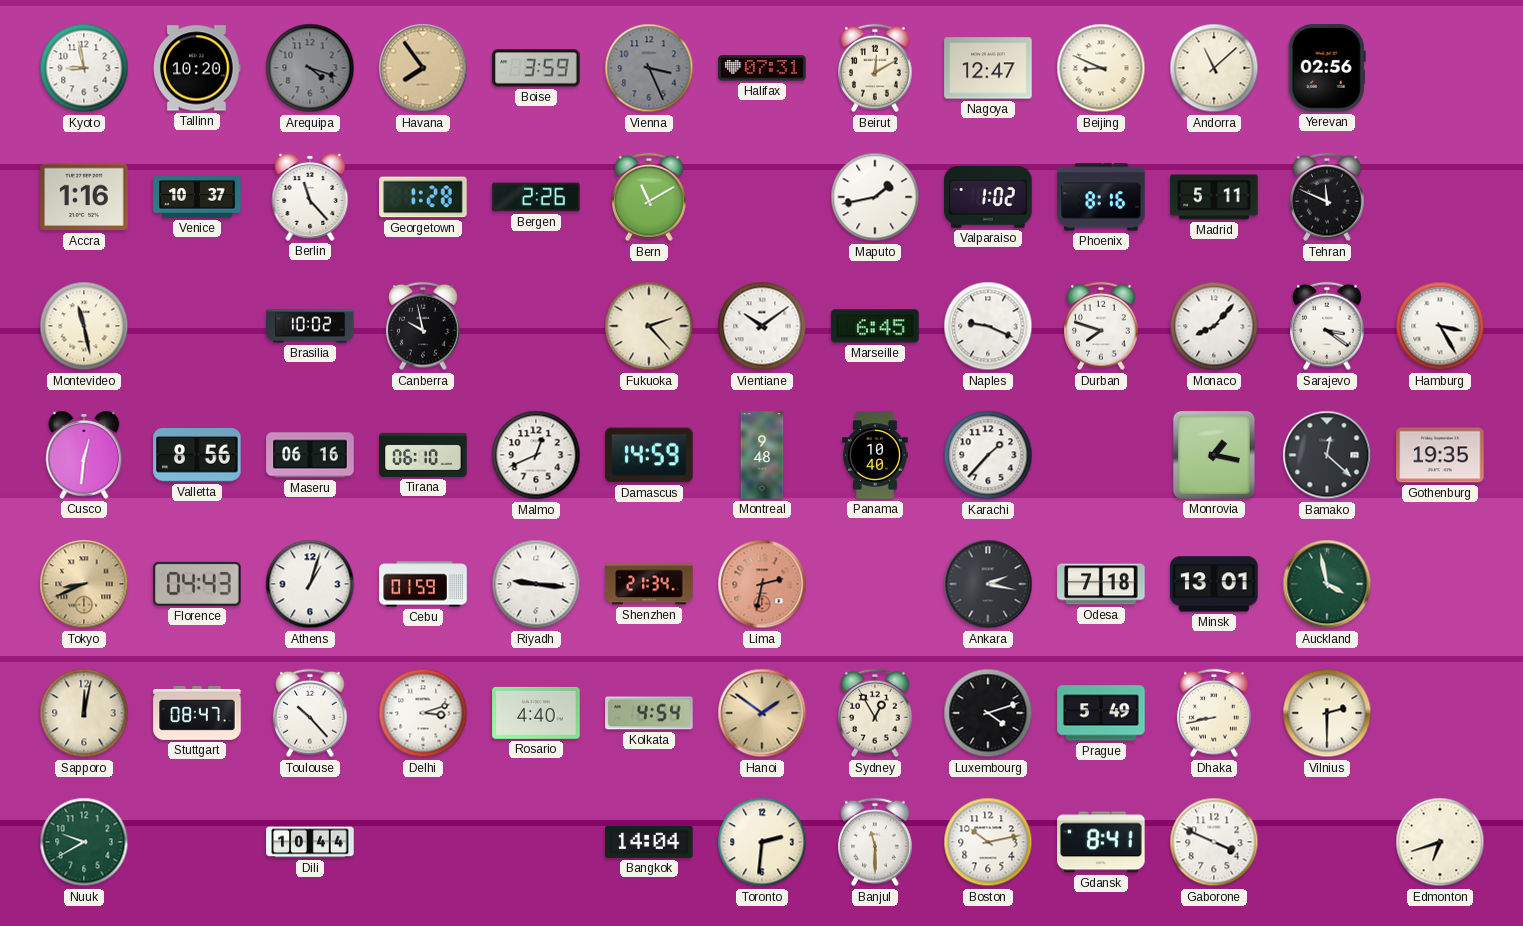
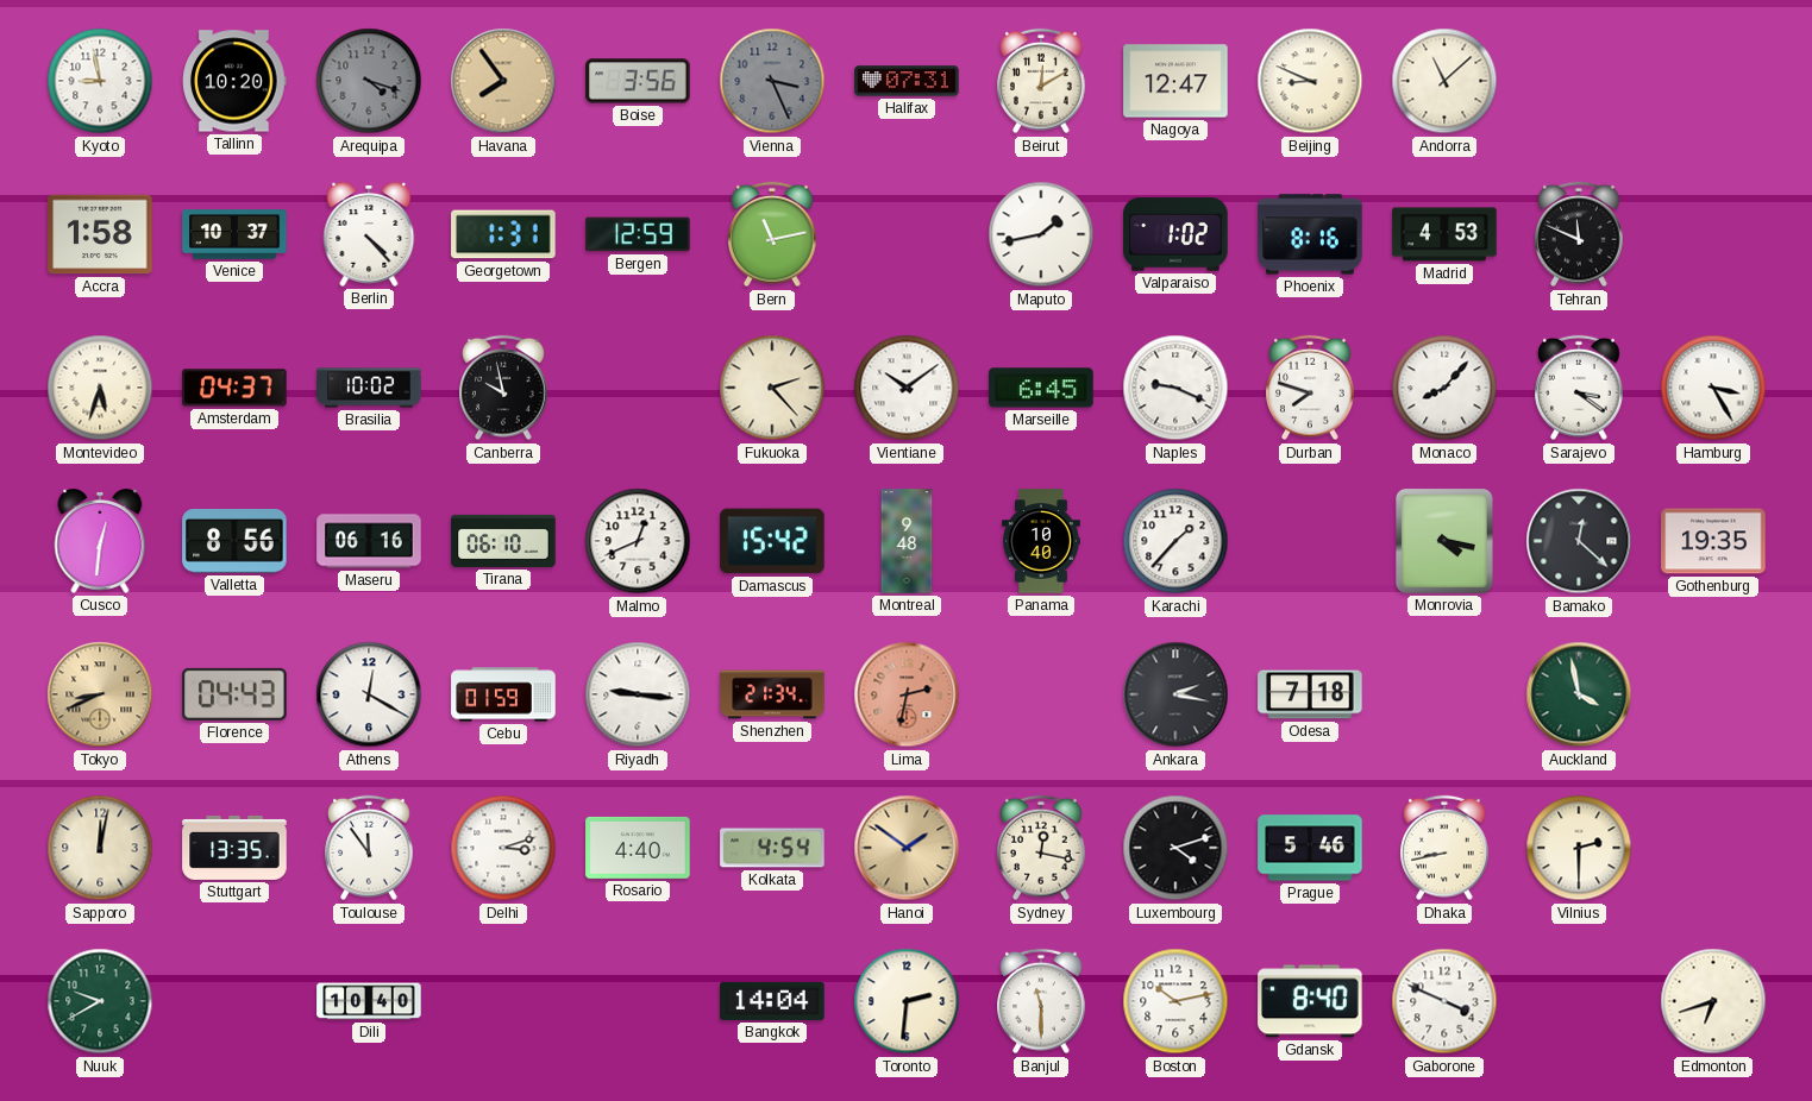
Boise: 3:59 -> 3:56 (638, 81)
Yerevan: 02:56 -> none (1327, 68)
Accra: 1:16 -> 1:58 (100, 234)
Berlin: 11:23 -> 4:23 (369, 235)
Georgetown: 1:28 -> 1:31 (503, 234)
Bergen: 2:26 -> 12:59 (638, 234)
Bern: 11:10 -> 11:13 (772, 234)
Madrid: 5:11 -> 4:53 (1444, 234)
Montevideo: 11:28 -> 5:33 (100, 388)
Amsterdam: none -> 04:37 (234, 388)
Damascus: 14:59 -> 15:42 (772, 541)
Monrovia: 1:17 -> 4:17 (1444, 541)
Athens: 1:03 -> 12:20 (369, 694)
Minsk: 13:01 -> none (1214, 584)
Stuttgart: 08:47 -> 13:35 (234, 848)
Toulouse: 10:23 -> 11:54 (369, 848)
Sydney: 12:55 -> 12:17 (1041, 848)
Prague: 5:49 -> 5:46 (1310, 848)
Dili: 10:44 -> 10:40 (369, 1001)
Gdansk: 8:41 -> 8:40 (1310, 1001)
